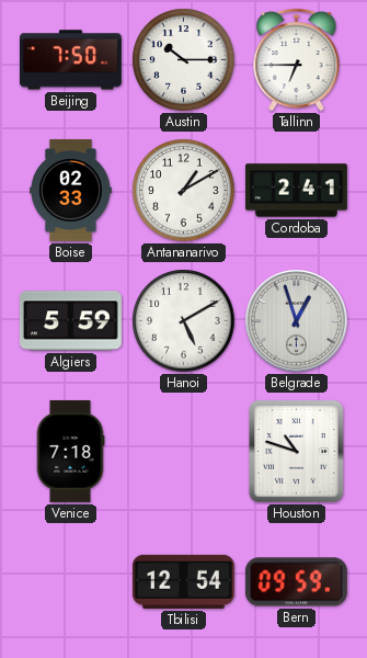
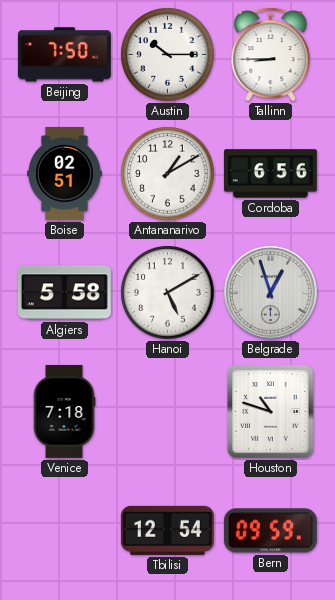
Tallinn: 6:45 -> 8:45 (271, 54)
Boise: 02:33 -> 02:51 (65, 173)
Cordoba: 2:41 -> 6:56 (270, 174)
Algiers: 5:59 -> 5:58 (64, 293)
